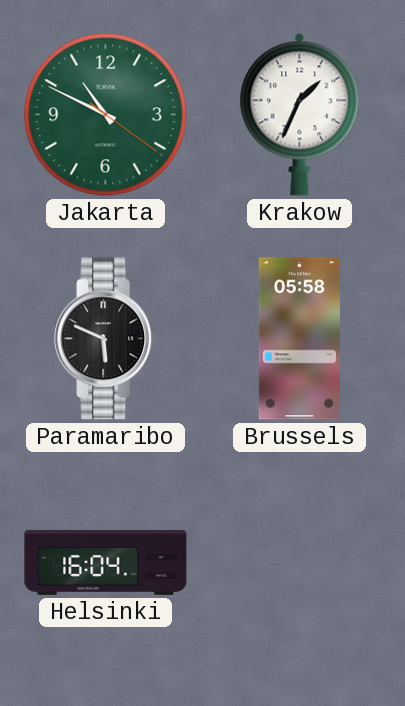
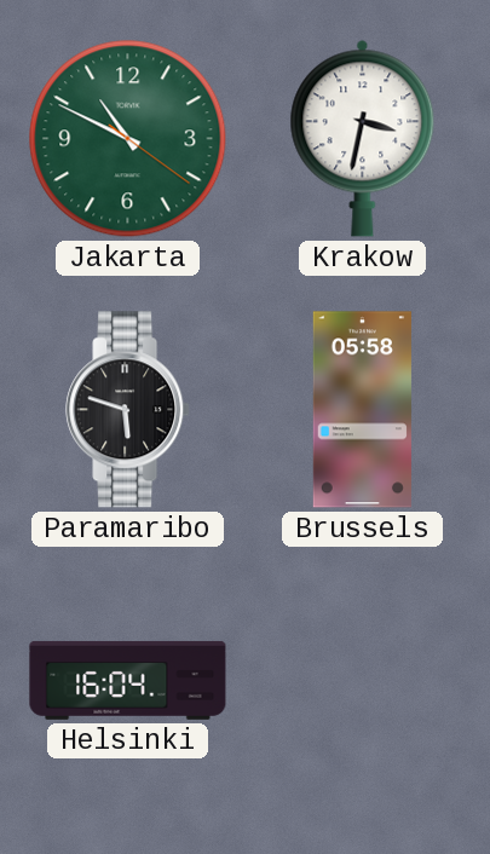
Krakow: 1:34 -> 3:32 (363, 138)
Paramaribo: 5:49 -> 5:48 (128, 410)
